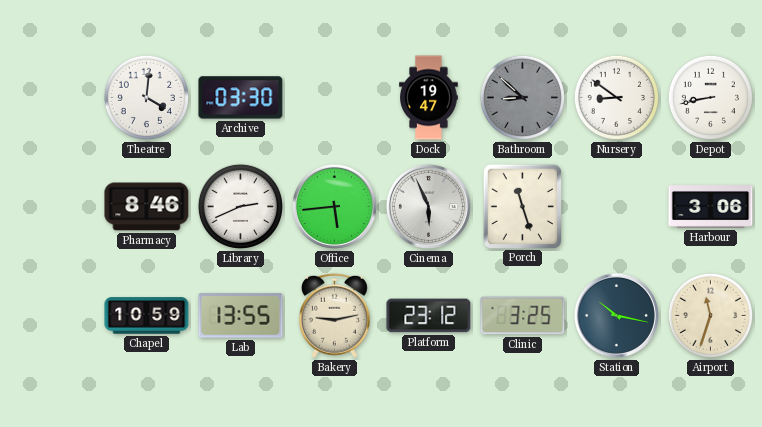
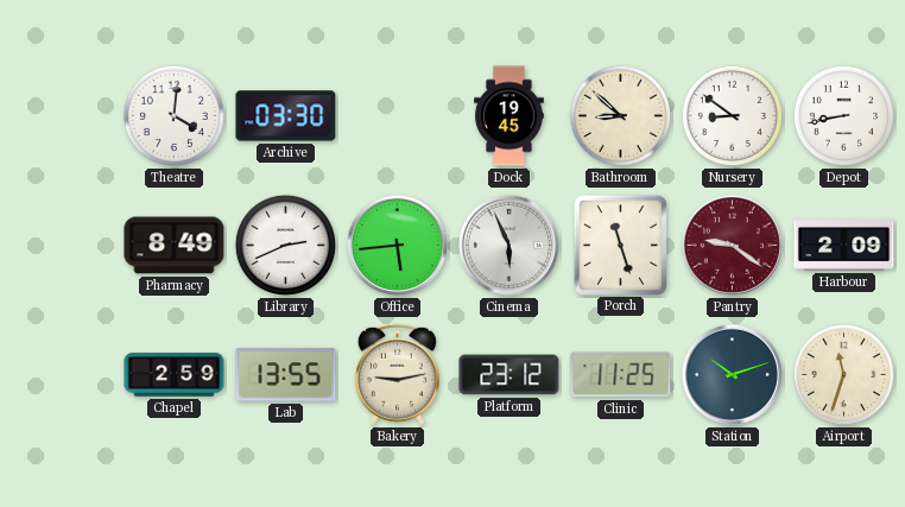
Dock: 19:47 -> 19:45 (510, 116)
Bathroom dial: grey -> cream (620, 115)
Pharmacy: 8:46 -> 8:49 (175, 246)
Pantry: none -> 9:21 (732, 245)
Harbour: 3:06 -> 2:09 (844, 246)
Chapel: 10:59 -> 2:59 (175, 375)
Clinic: 3:25 -> 11:25 (621, 375)
Station: 10:17 -> 10:12 (732, 374)
